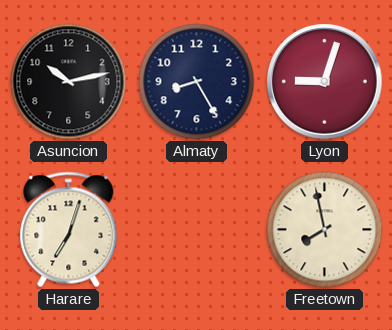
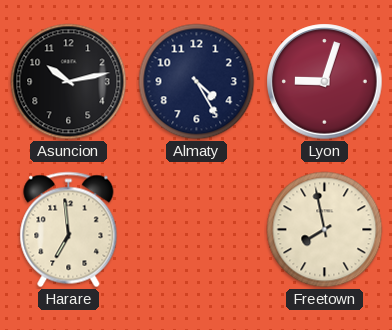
Almaty: 8:25 -> 4:25 (197, 82)
Harare: 7:03 -> 6:59 (69, 230)
